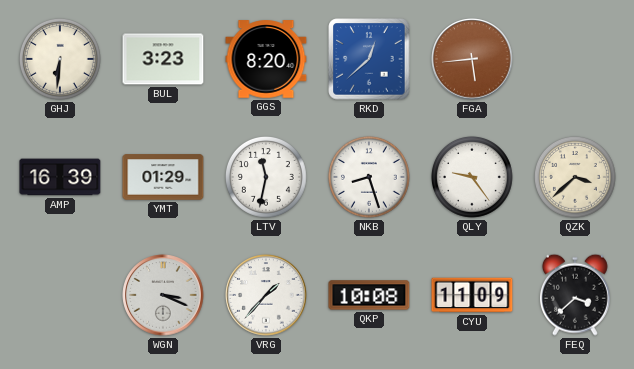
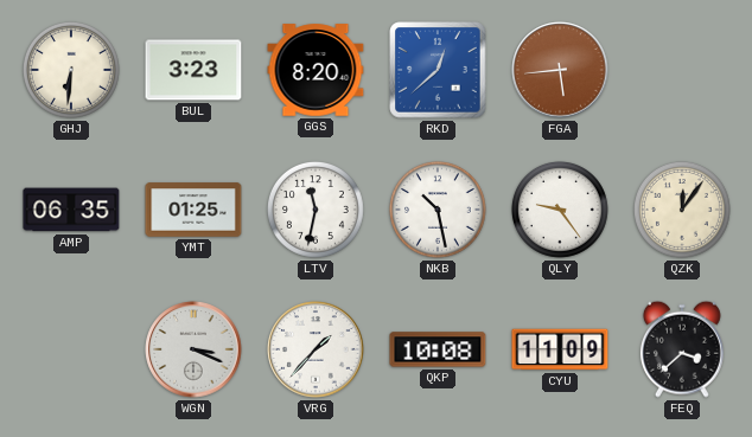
AMP: 16:39 -> 06:35 (71, 210)
YMT: 01:29 -> 01:25 (193, 210)
NKB: 8:27 -> 10:28 (438, 210)
QZK: 3:38 -> 12:06 (682, 210)
